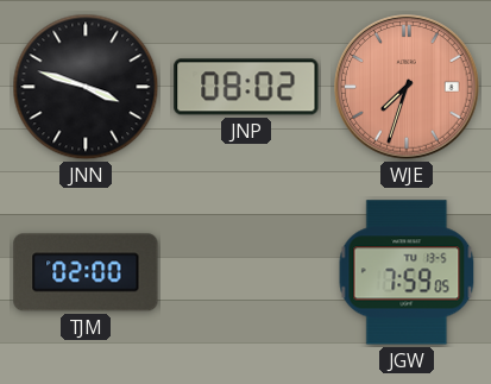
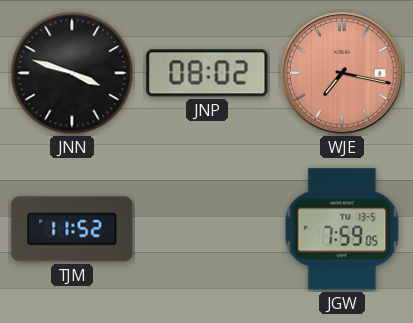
WJE: 7:33 -> 7:17 (342, 73)
TJM: 02:00 -> 11:52 (72, 229)
